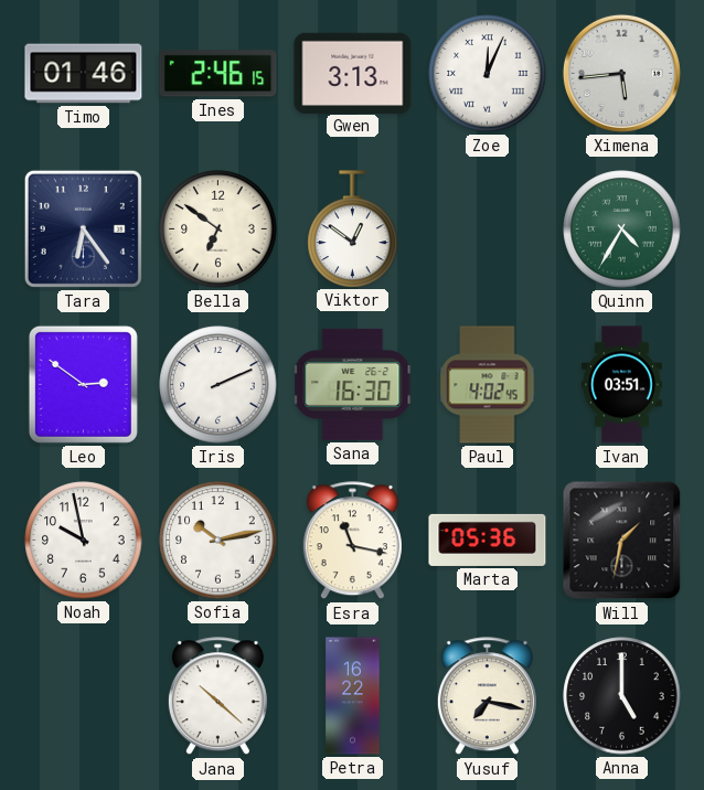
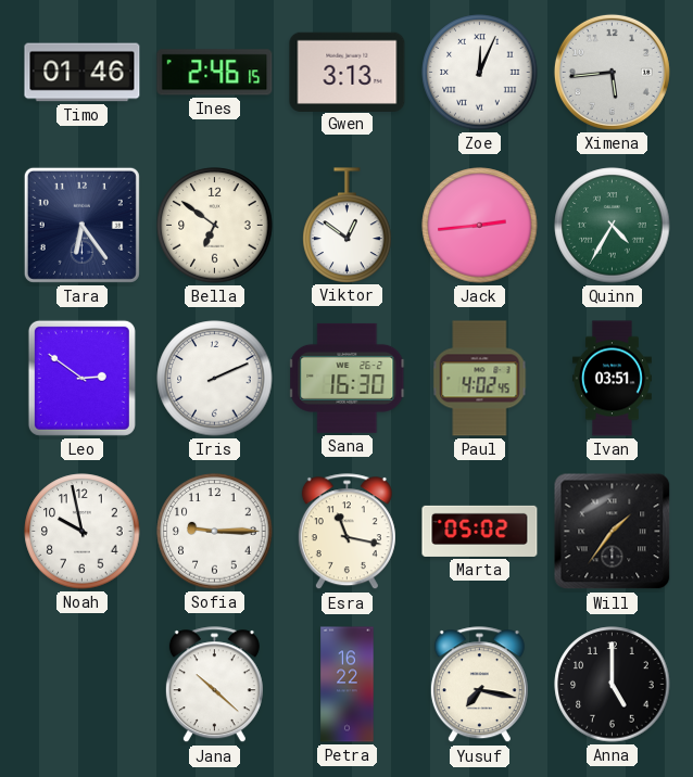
Jack: none -> 2:44 (480, 226)
Sofia: 10:13 -> 9:15 (215, 532)
Marta: 05:36 -> 05:02 (480, 531)
Will: 1:32 -> 1:36 (613, 532)
